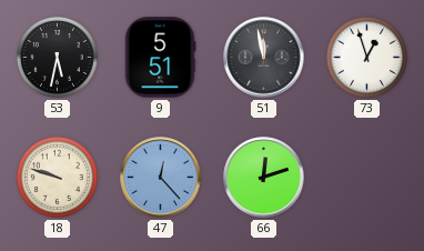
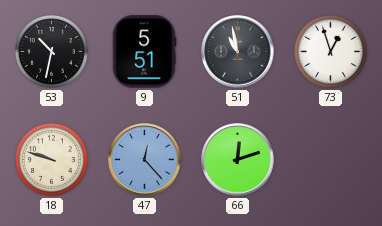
53: 5:32 -> 10:32 (51, 51)
51: 11:58 -> 10:58 (238, 52)
